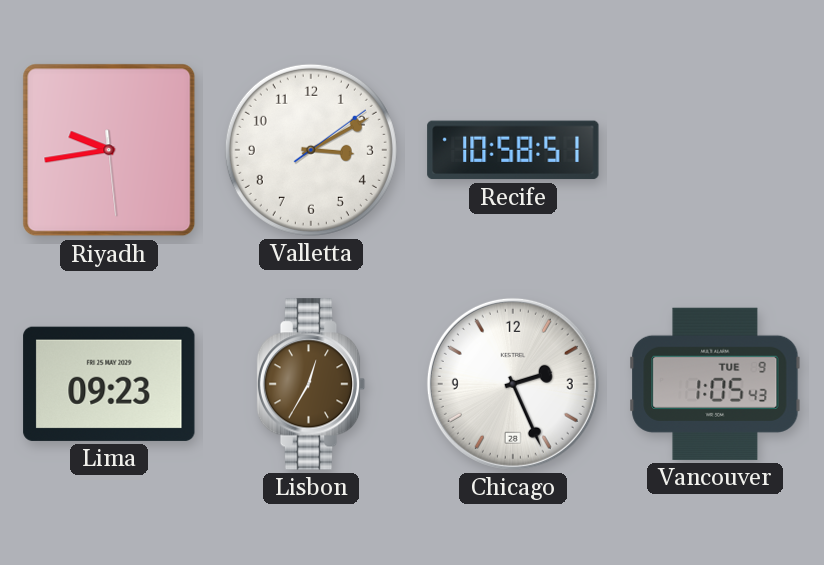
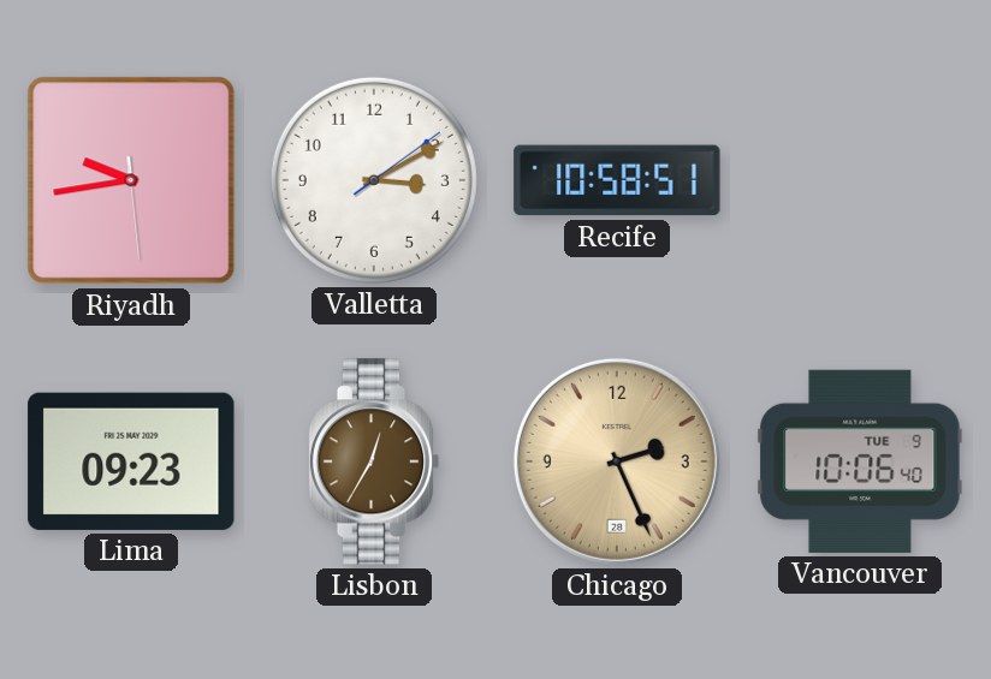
Chicago dial: white -> champagne (617, 461)
Vancouver: 1:05 -> 10:06 (860, 461)
